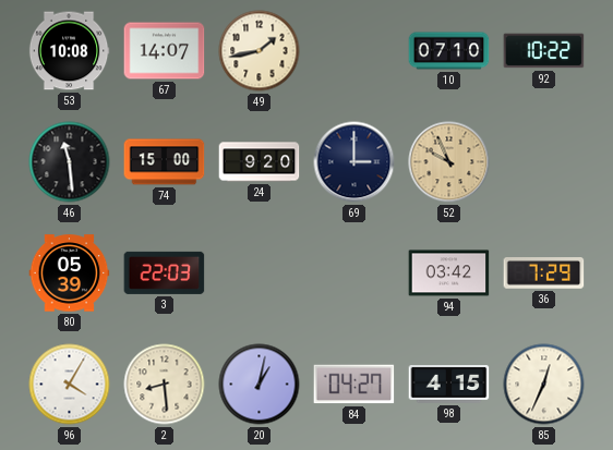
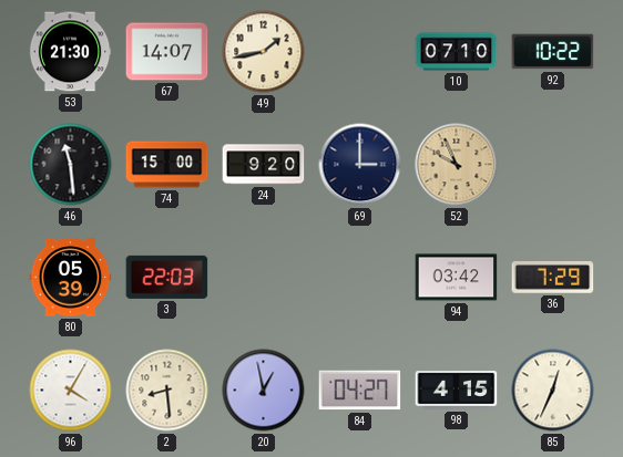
53: 10:08 -> 21:30 (70, 52)
20: 1:02 -> 12:58 (264, 391)
